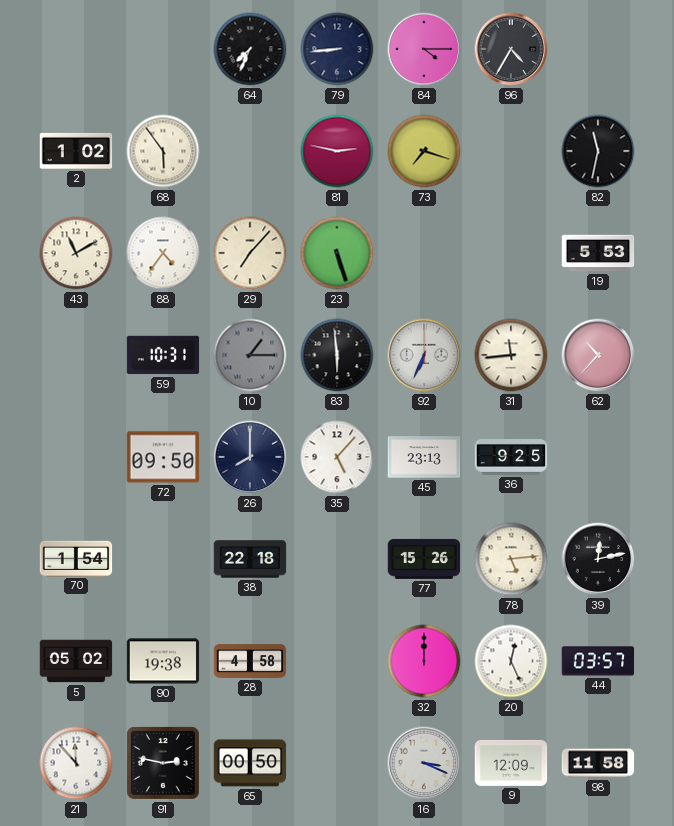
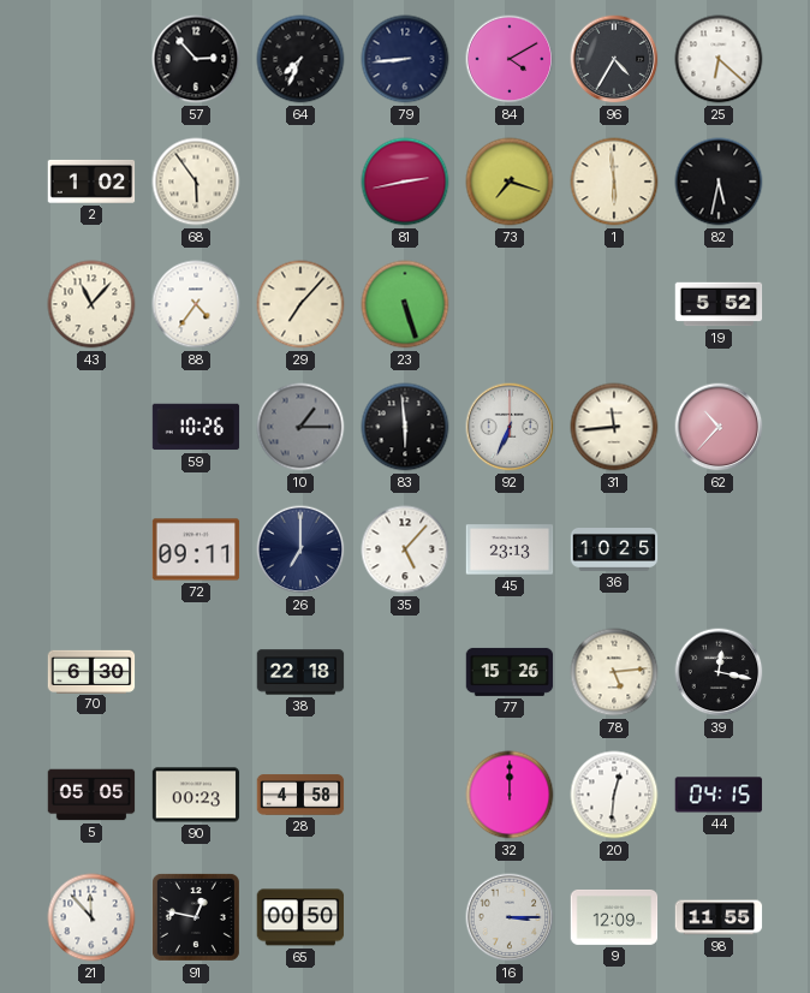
57: none -> 2:53 (196, 59)
84: 4:15 -> 4:10 (510, 59)
25: none -> 6:22 (719, 59)
81: 2:47 -> 2:43 (405, 182)
1: none -> 5:59 (614, 182)
82: 11:32 -> 5:32 (719, 182)
43: 11:10 -> 11:07 (91, 304)
19: 5:53 -> 5:52 (719, 304)
59: 10:31 -> 10:26 (196, 427)
72: 09:50 -> 09:11 (196, 549)
26: 8:00 -> 7:00 (300, 549)
36: 9:25 -> 10:25 (614, 551)
70: 1:54 -> 6:30 (91, 671)
39: 12:13 -> 12:17 (719, 672)
5: 05:02 -> 05:05 (91, 795)
90: 19:38 -> 00:23 (196, 795)
20: 12:26 -> 12:31 (614, 795)
44: 03:57 -> 04:15 (719, 795)
91: 2:47 -> 12:47 (196, 917)
16: 3:19 -> 3:15 (510, 917)
98: 11:58 -> 11:55 (719, 917)
